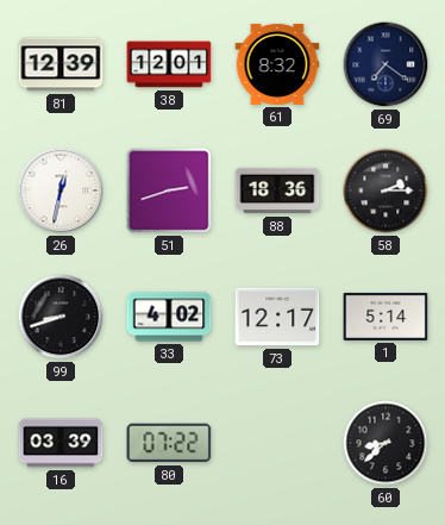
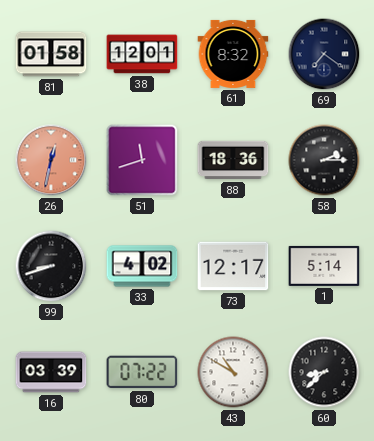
81: 12:39 -> 01:58 (51, 54)
26 dial: white -> salmon (51, 160)
51: 2:42 -> 11:42 (142, 160)
43: none -> 10:50 (233, 372)
